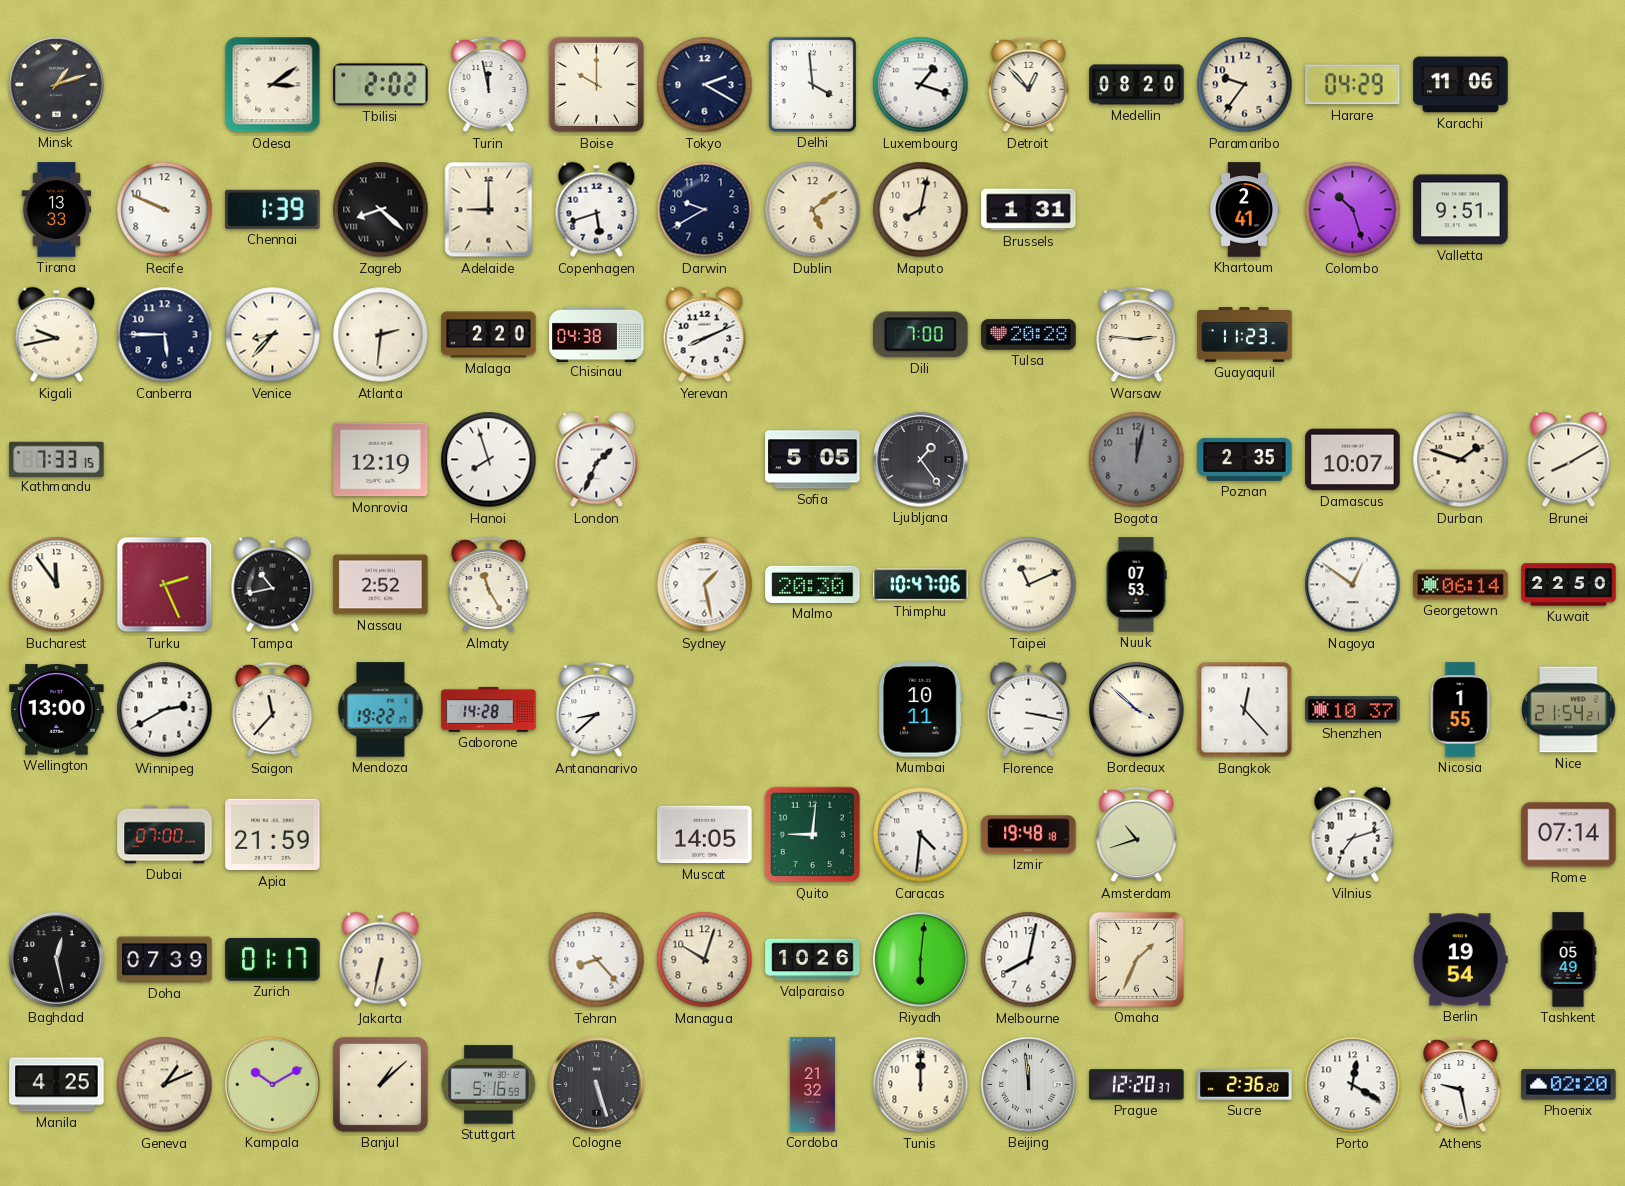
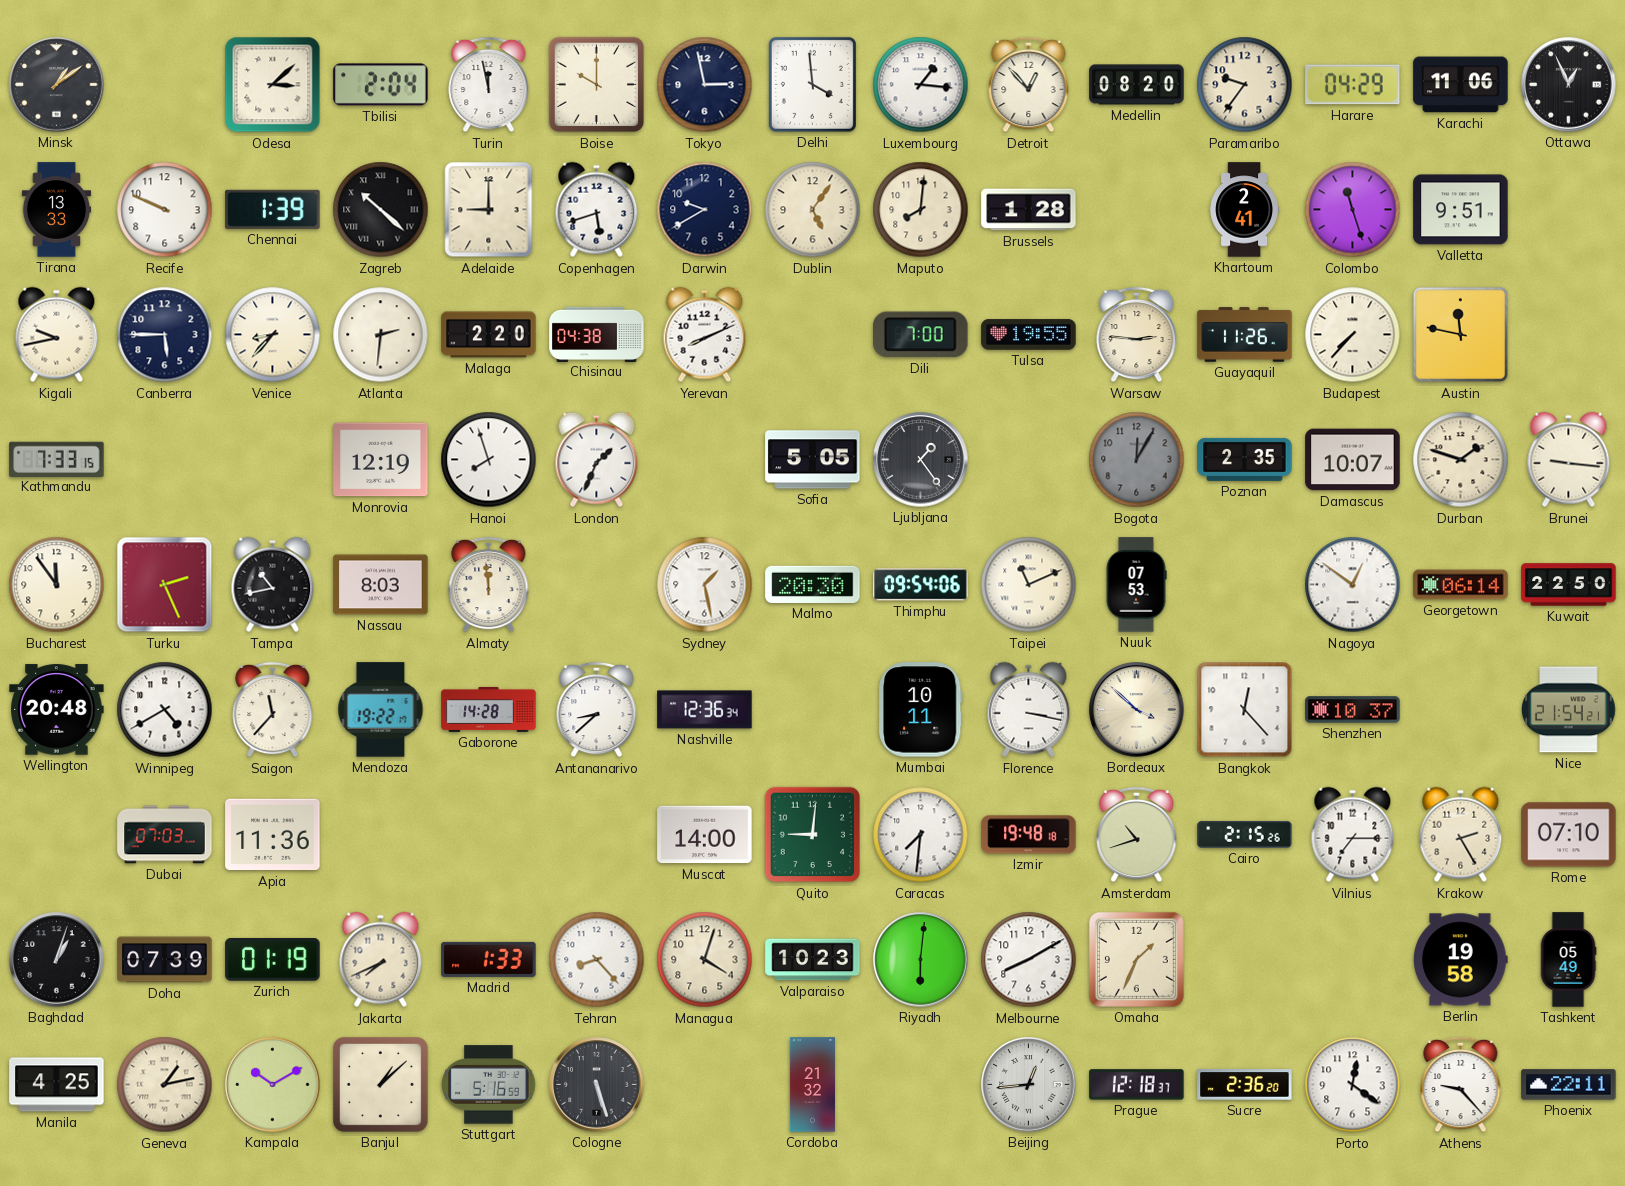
Minsk: 1:12 -> 1:09 (57, 85)
Odesa: 3:09 -> 3:08 (273, 85)
Tbilisi: 2:02 -> 2:04 (381, 85)
Tokyo: 2:20 -> 2:58 (705, 85)
Luxembourg: 1:18 -> 1:16 (921, 85)
Ottawa: none -> 12:56 (1569, 85)
Zagreb: 8:22 -> 10:22 (381, 210)
Dublin: 5:09 -> 5:06 (813, 210)
Maputo: 8:02 -> 8:01 (921, 210)
Brussels: 1:31 -> 1:28 (1029, 210)
Colombo: 10:27 -> 11:27 (1353, 210)
Tulsa: 20:28 -> 19:55 (1029, 335)
Guayaquil: 11:23 -> 11:26 (1245, 335)
Budapest: none -> 7:37 (1353, 335)
Austin: none -> 11:47 (1461, 335)
Bogota: 12:02 -> 12:05 (1137, 460)
Brunei: 8:10 -> 9:16 (1569, 460)
Nassau: 2:52 -> 8:03 (381, 585)
Almaty: 11:25 -> 11:59 (489, 585)
Thimphu: 10:47 -> 09:54 (921, 585)
Wellington: 13:00 -> 20:48 (57, 710)
Winnipeg: 2:40 -> 4:40 (165, 710)
Nashville: none -> 12:36 (705, 710)
Nicosia: 1:55 -> none (1460, 710)
Dubai: 07:00 -> 07:03 (165, 835)
Apia: 21:59 -> 11:36 (273, 835)
Muscat: 14:05 -> 14:00 (705, 835)
Caracas: 4:31 -> 7:31 (921, 835)
Cairo: none -> 2:15 (1245, 835)
Vilnius: 7:12 -> 7:15 (1353, 835)
Krakow: none -> 2:25 (1461, 835)
Rome: 07:14 -> 07:10 (1569, 835)
Baghdad: 12:28 -> 1:03 (57, 960)
Zurich: 01:17 -> 01:19 (273, 960)
Jakarta: 6:32 -> 7:41 (381, 960)
Madrid: none -> 1:33 (489, 959)
Managua: 10:03 -> 4:03 (705, 960)
Valparaiso: 10:26 -> 10:23 (813, 960)
Melbourne: 8:02 -> 8:10 (1029, 960)
Berlin: 19:54 -> 19:58 (1461, 960)
Geneva: 1:11 -> 1:13 (165, 1085)
Tunis: 12:00 -> none (921, 1085)
Beijing: 11:59 -> 12:44 (1029, 1085)
Prague: 12:20 -> 12:18 (1137, 1085)
Porto: 12:20 -> 12:21 (1353, 1085)
Athens: 9:28 -> 9:23 (1461, 1085)
Phoenix: 02:20 -> 22:11 (1569, 1085)
